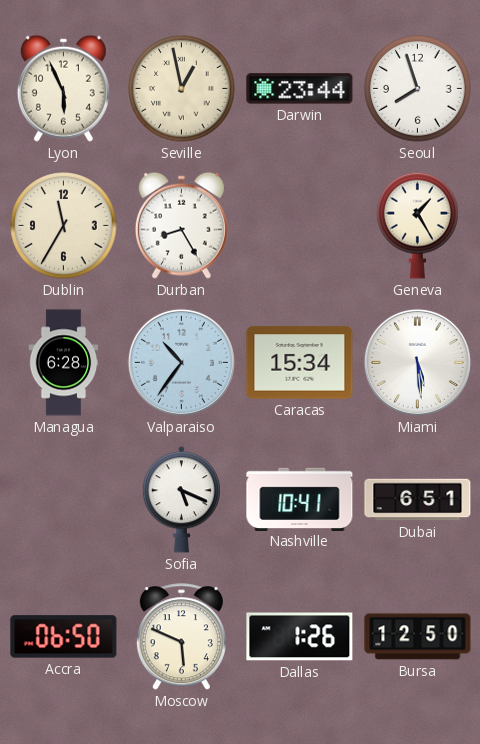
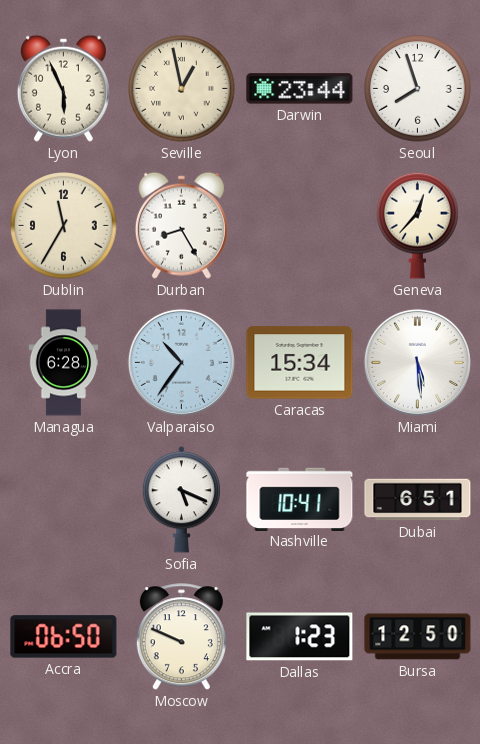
Geneva: 1:25 -> 12:37 (418, 225)
Moscow: 5:49 -> 9:49 (181, 637)
Dallas: 1:26 -> 1:23 (300, 637)
